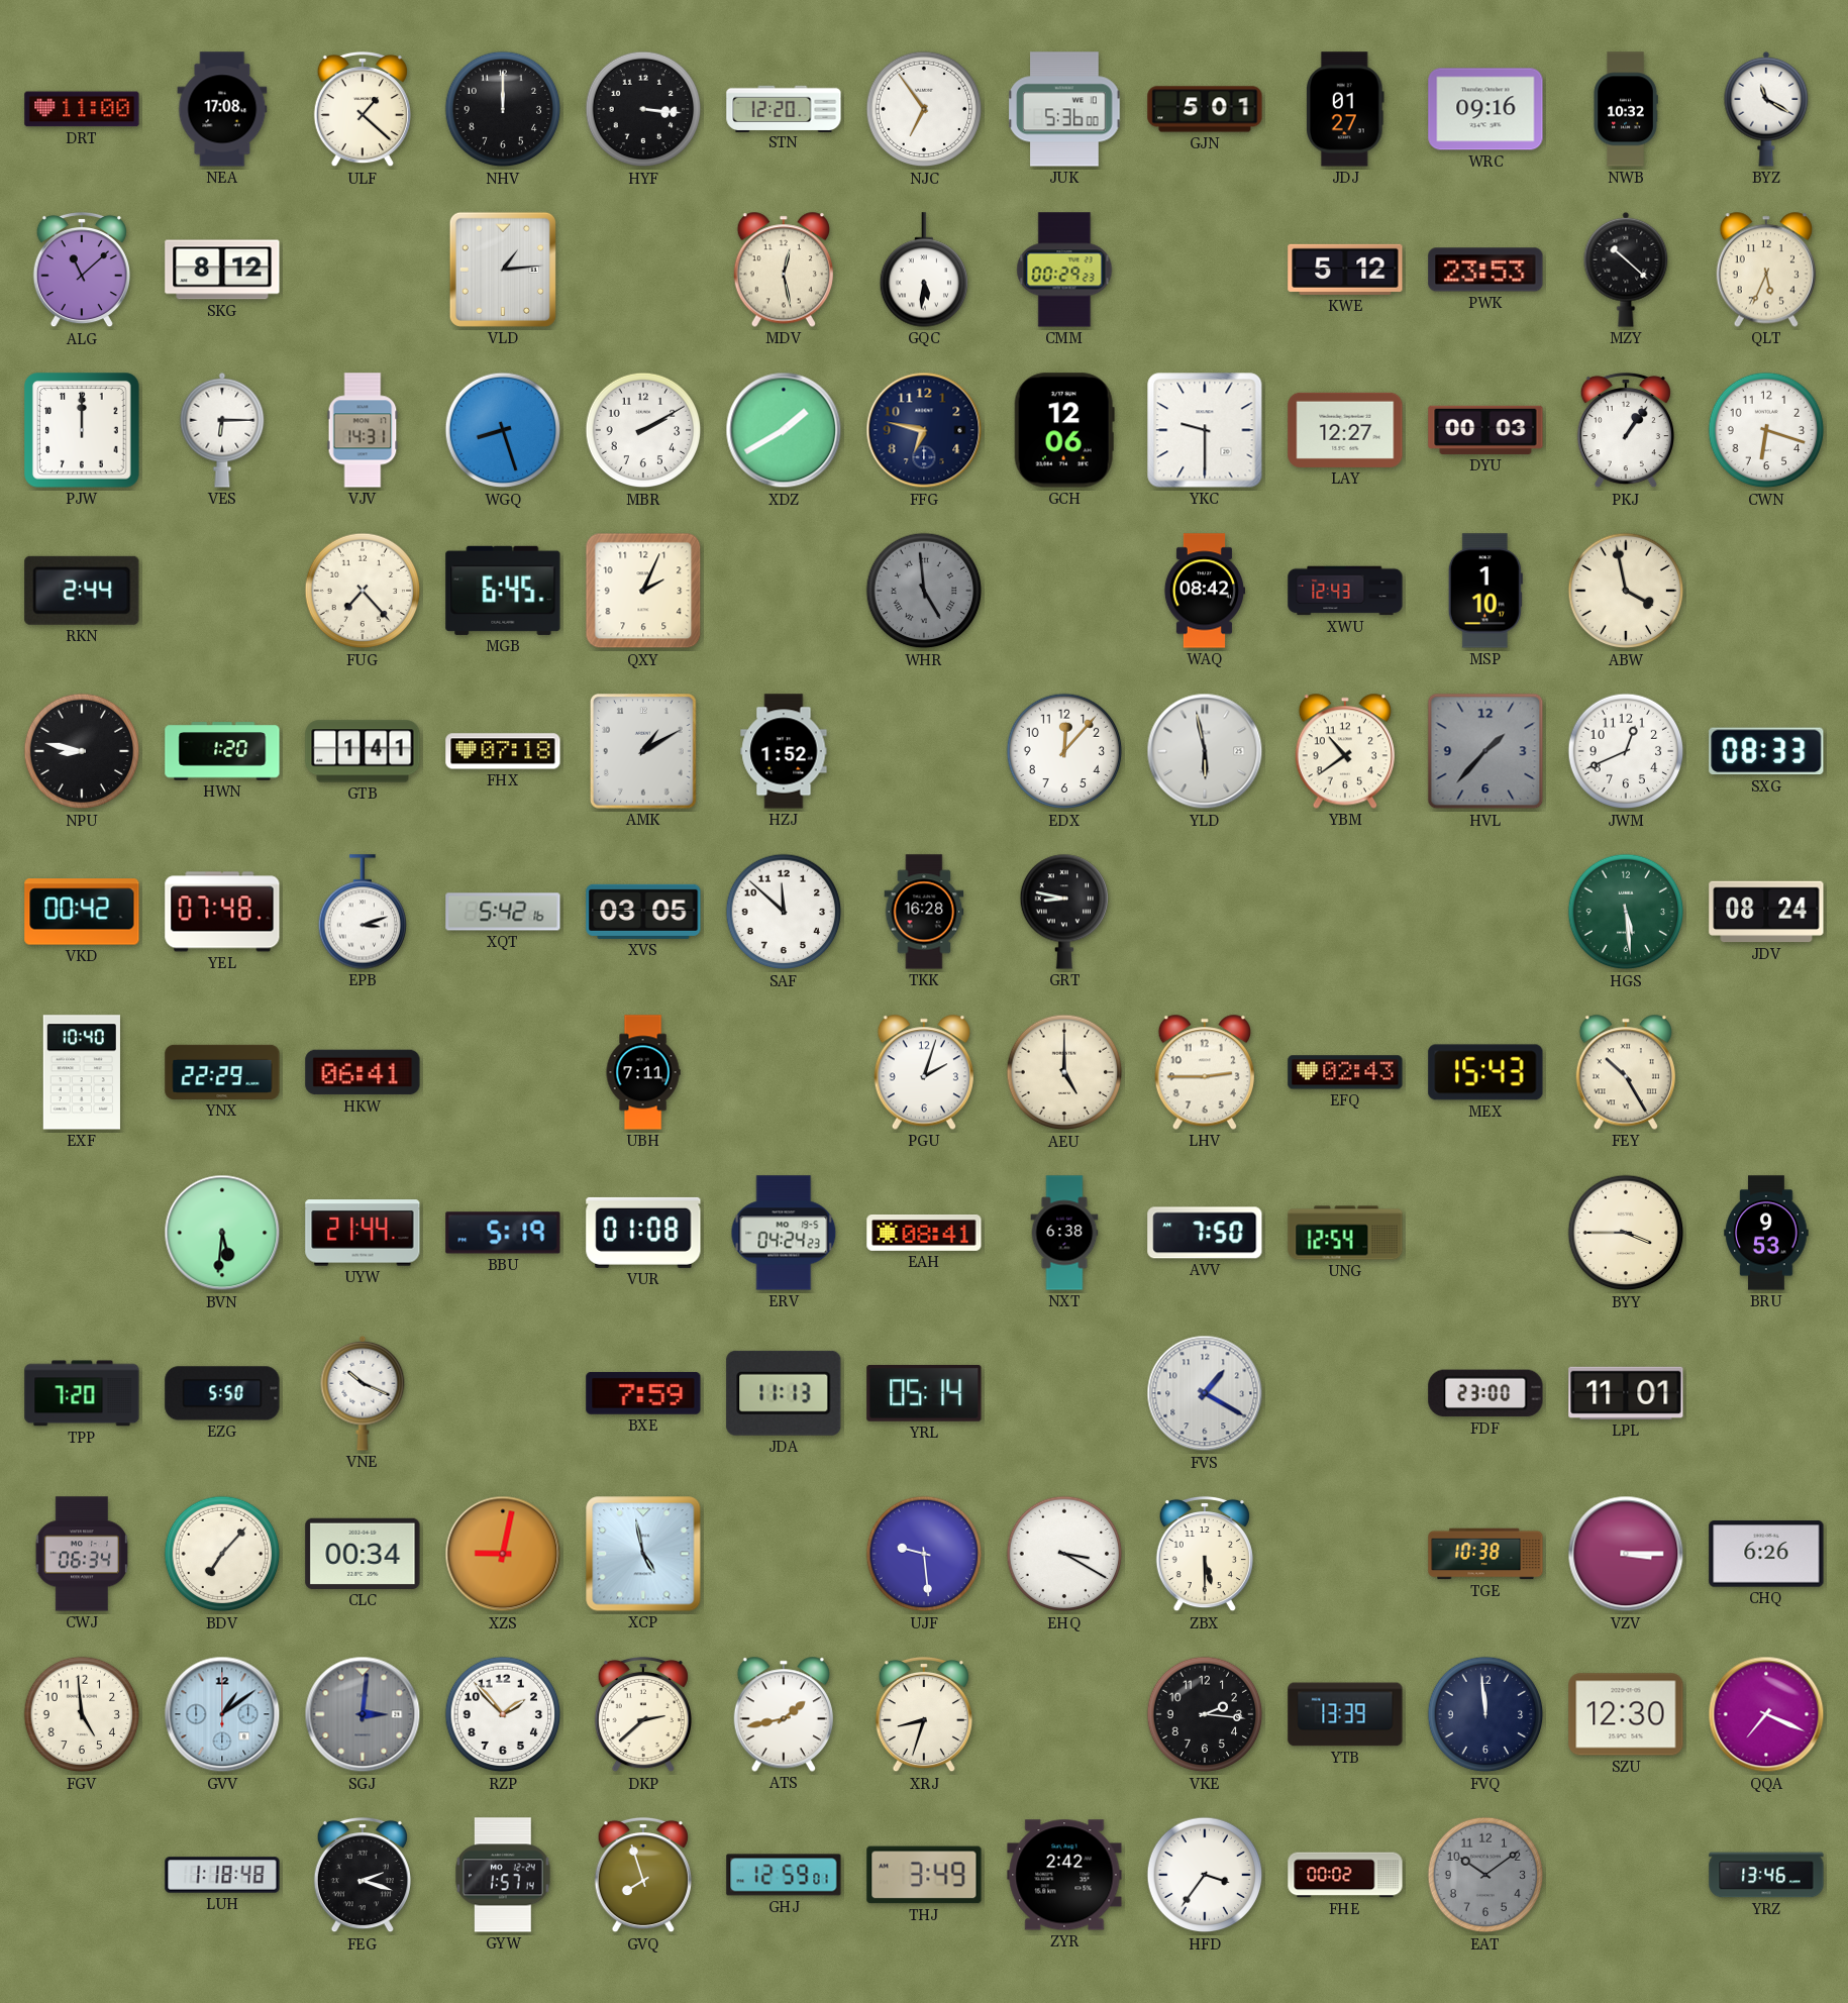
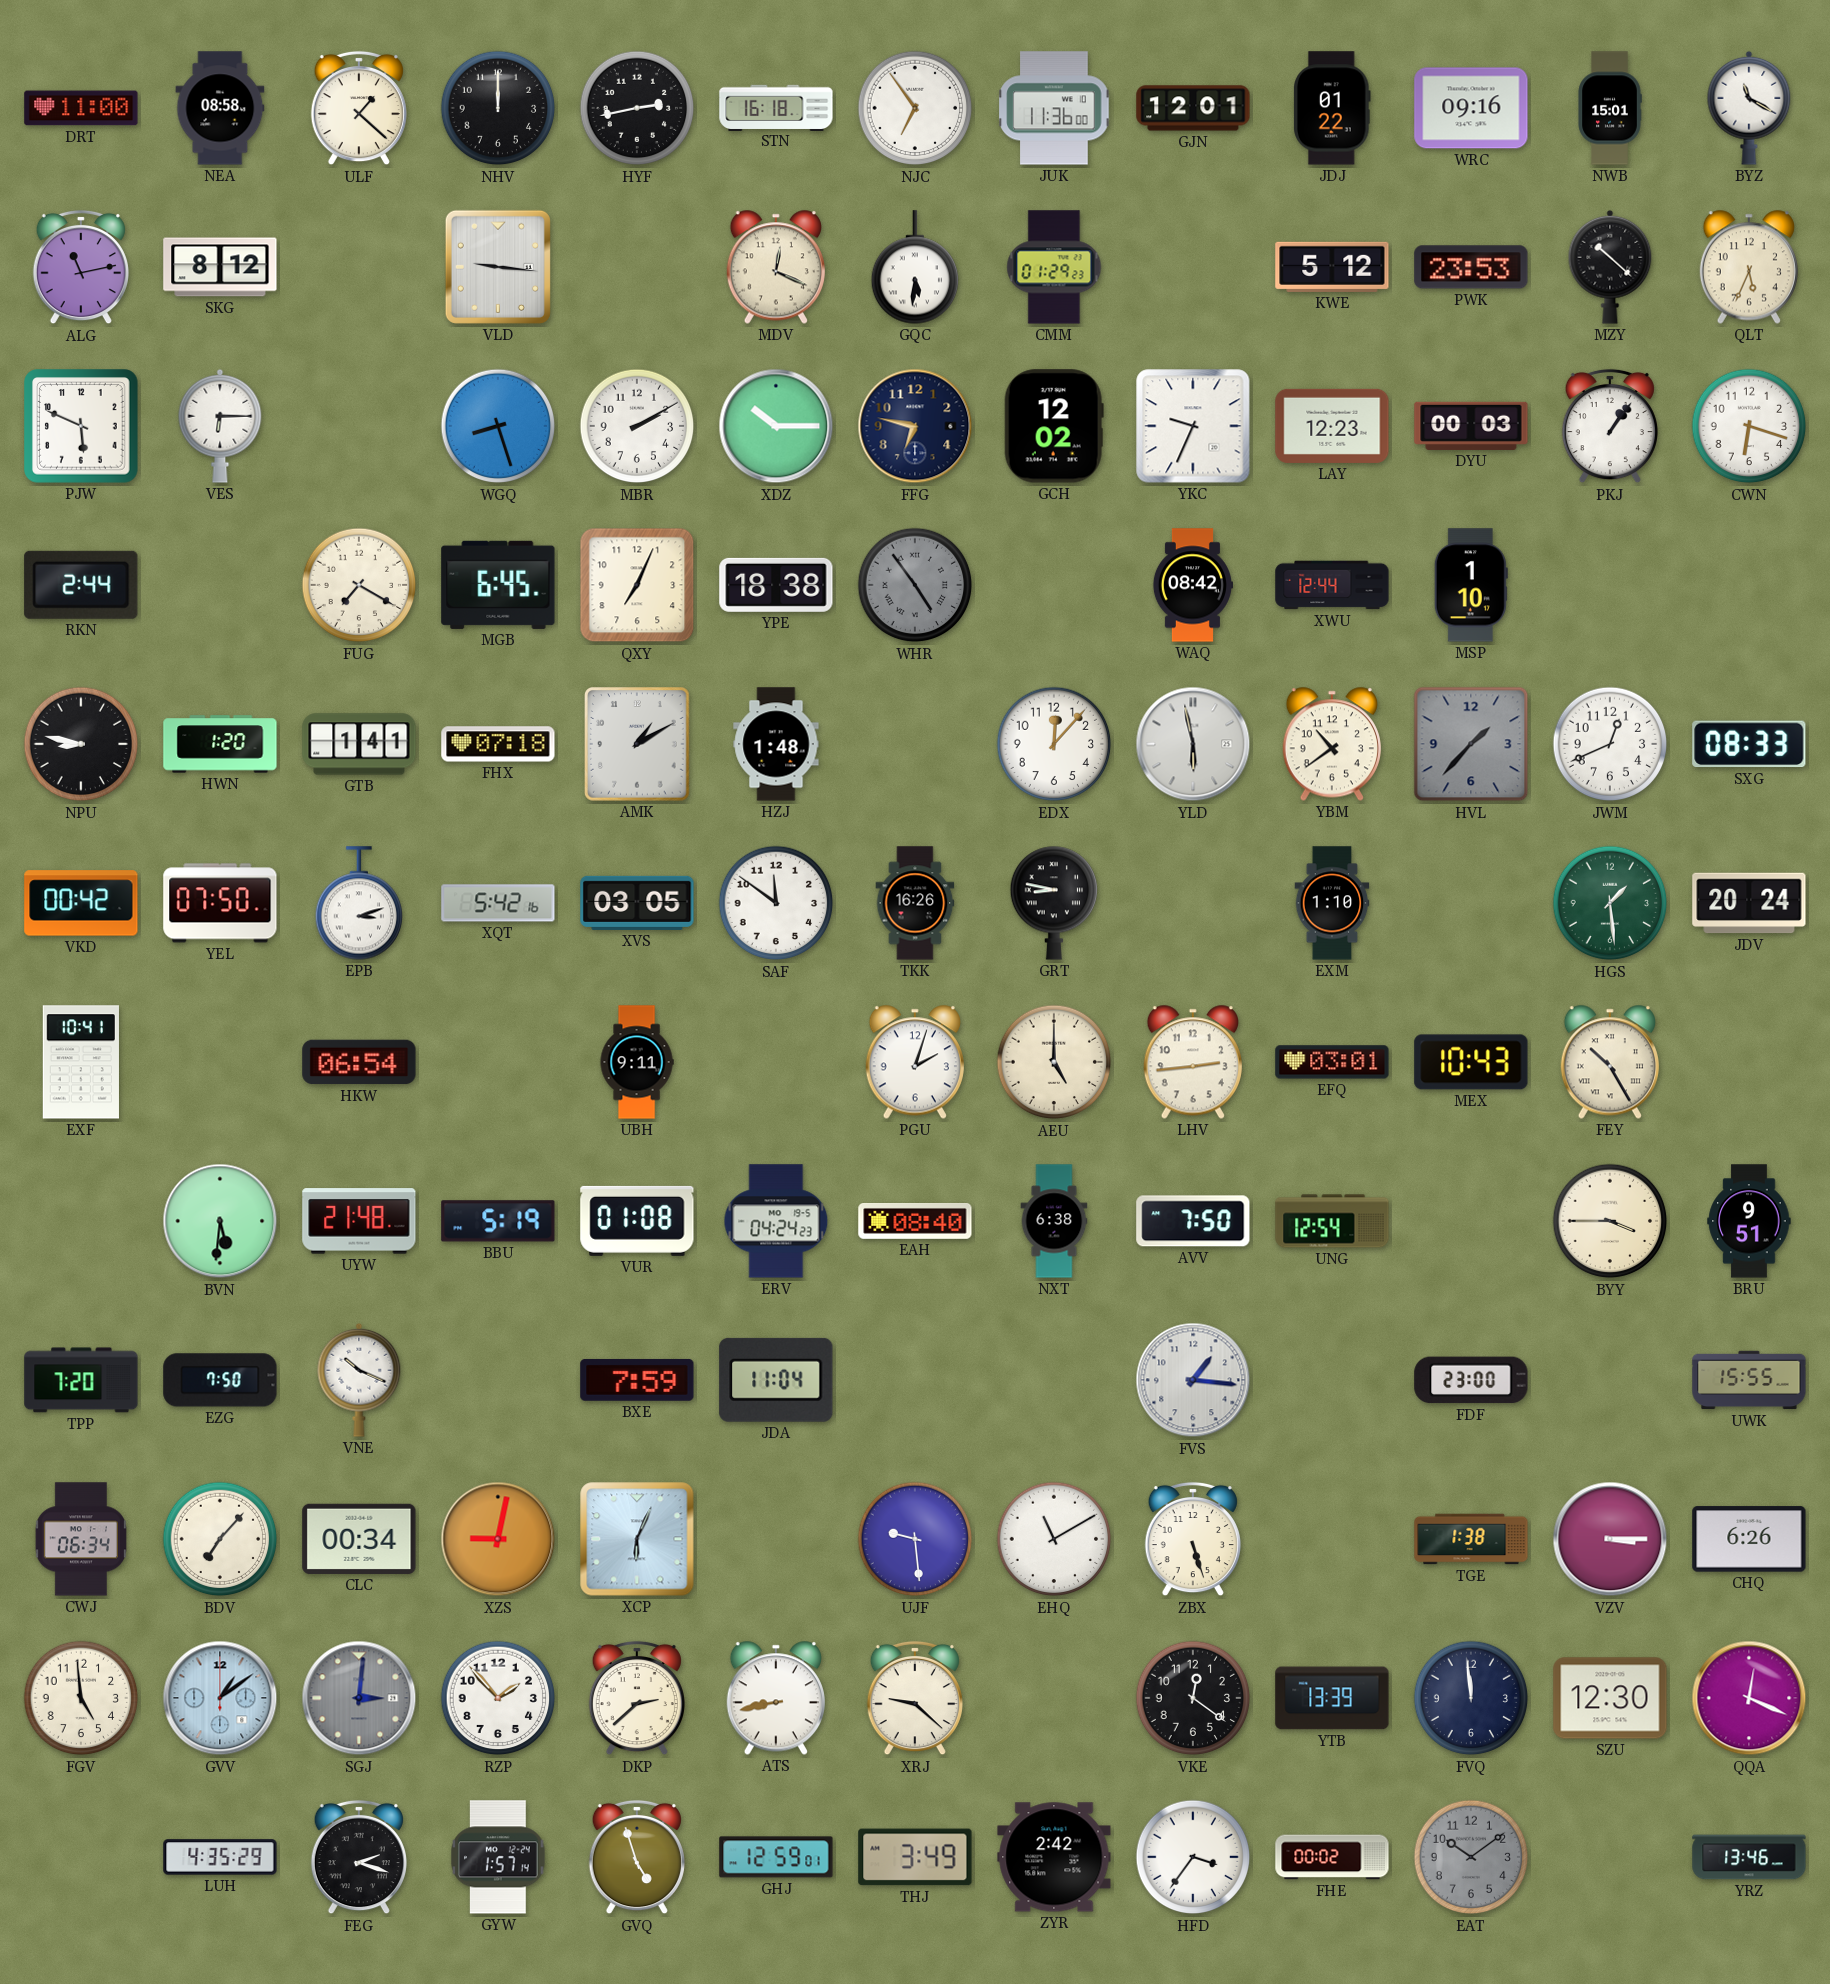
NEA: 17:08 -> 08:58 (220, 108)
HYF: 3:16 -> 2:43 (637, 108)
STN: 12:20 -> 16:18 (776, 107)
JUK: 5:36 -> 11:36 (1054, 108)
GJN: 5:01 -> 12:01 (1193, 108)
JDJ: 01:27 -> 01:22 (1333, 108)
NWB: 10:32 -> 15:01 (1610, 108)
ALG: 11:08 -> 11:13 (81, 267)
VLD: 1:14 -> 9:16 (498, 267)
MDV: 12:28 -> 12:19 (776, 267)
CMM: 00:29 -> 01:29 (1054, 267)
PJW: 12:00 -> 5:49 (81, 426)
VJV: 14:31 -> none (363, 430)
XDZ: 1:40 -> 10:15 (776, 426)
GCH: 12:06 -> 12:02 (1054, 426)
YKC: 9:30 -> 9:34 (1193, 426)
LAY: 12:27 -> 12:23 (1332, 426)
FUG: 7:23 -> 7:20 (359, 585)
QXY: 2:04 -> 7:04 (637, 585)
YPE: none -> 18:38 (776, 585)
WHR: 4:59 -> 4:54 (915, 585)
XWU: 12:43 -> 12:44 (1332, 585)
ABW: 3:58 -> none (1626, 591)
HZJ: 1:52 -> 1:48 (776, 744)
YEL: 07:48 -> 07:50 (220, 903)
SAF: 11:52 -> 11:51 (776, 903)
TKK: 16:28 -> 16:26 (915, 903)
EXM: none -> 1:10 (1332, 903)
HGS: 5:29 -> 1:29 (1610, 903)
JDV: 08:24 -> 20:24 (1749, 903)
EXF: 10:40 -> 10:41 (81, 1062)
YNX: 22:29 -> none (222, 1072)
HKW: 06:41 -> 06:54 (359, 1062)
UBH: 7:11 -> 9:11 (637, 1062)
LHV: 2:45 -> 2:44 (1193, 1062)
EFQ: 02:43 -> 03:01 (1332, 1062)
MEX: 15:43 -> 10:43 (1471, 1062)
UYW: 21:44 -> 21:48 (359, 1221)
EAH: 08:41 -> 08:40 (915, 1222)
BRU: 9:53 -> 9:51 (1749, 1221)
EZG: 5:50 -> 7:50 (220, 1380)
JDA: 11:13 -> 11:04 (776, 1380)
YRL: 05:14 -> none (924, 1393)
FVS: 1:20 -> 1:16 (1193, 1380)
LPL: 11:01 -> none (1626, 1393)
UWK: none -> 15:55 (1749, 1380)
XCP: 4:58 -> 6:04 (637, 1539)
EHQ: 3:20 -> 11:10 (1054, 1539)
ZBX: 5:30 -> 5:27 (1193, 1539)
TGE: 10:38 -> 1:38 (1471, 1539)
ATS: 1:43 -> 8:43 (776, 1698)
XRJ: 8:33 -> 9:22 (915, 1698)
VKE: 2:16 -> 12:21 (1193, 1698)
QQA: 7:19 -> 12:19 (1749, 1698)
LUH: 1:18 -> 4:35 (220, 1857)
GVQ: 7:57 -> 4:57 (637, 1857)
